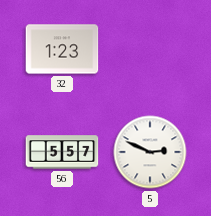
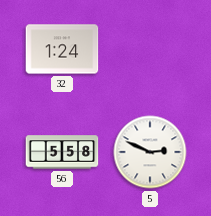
32: 1:23 -> 1:24 (62, 49)
56: 5:57 -> 5:58 (62, 152)
